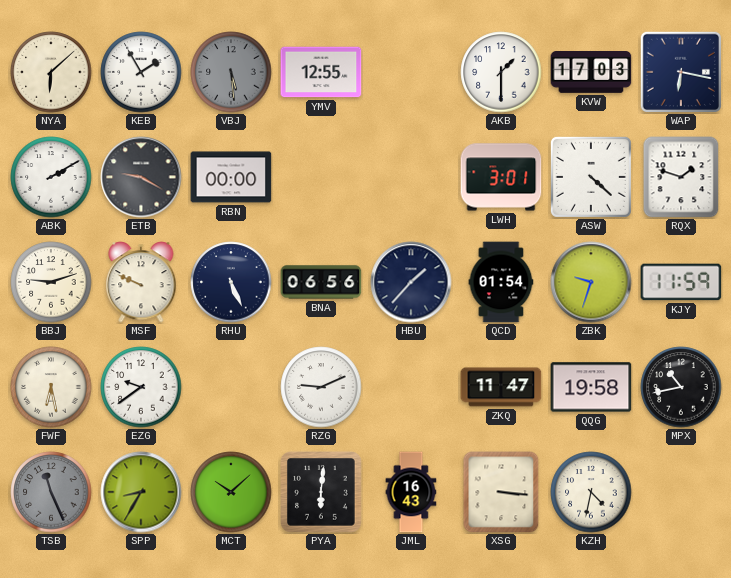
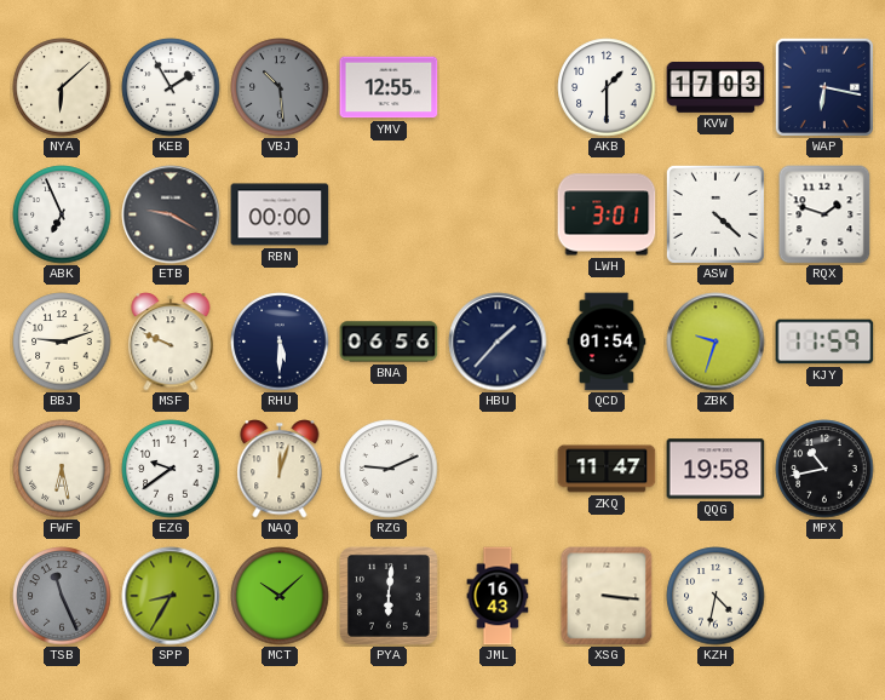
VBJ: 5:29 -> 10:29 (280, 87)
ABK: 2:10 -> 6:56 (62, 214)
RHU: 5:26 -> 5:30 (280, 342)
NAQ: none -> 12:03 (280, 469)
